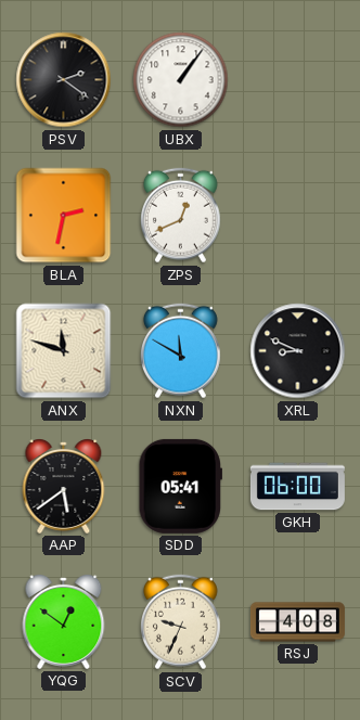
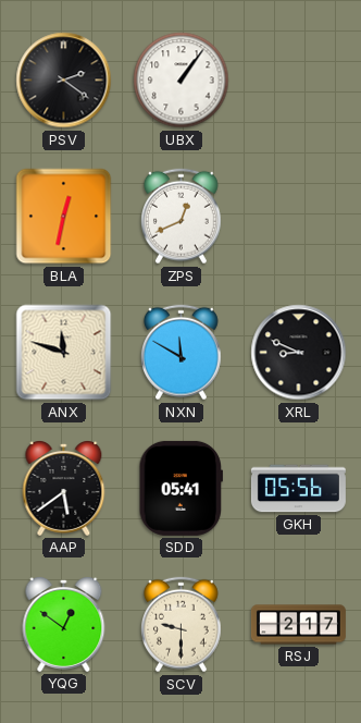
BLA: 2:32 -> 12:32 (64, 217)
GKH: 06:00 -> 05:56 (298, 489)
SCV: 9:34 -> 9:30 (180, 625)
RSJ: 4:08 -> 2:17 (298, 625)
